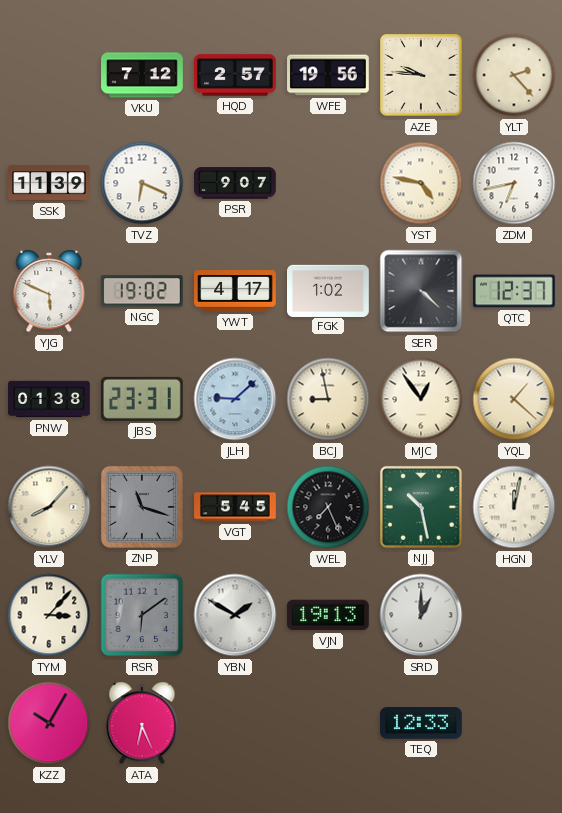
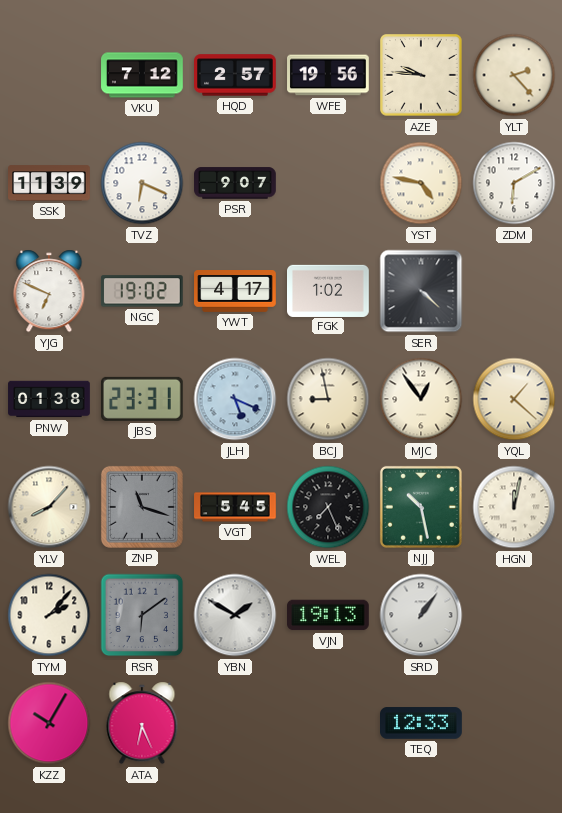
ZDM: 6:43 -> 6:10 (514, 183)
YJG: 5:49 -> 6:49 (49, 291)
QTC: 12:37 -> none (515, 291)
JLH: 9:08 -> 5:19 (235, 399)
TYM: 3:07 -> 2:07 (49, 615)
SRD: 1:00 -> 1:06 (421, 615)
